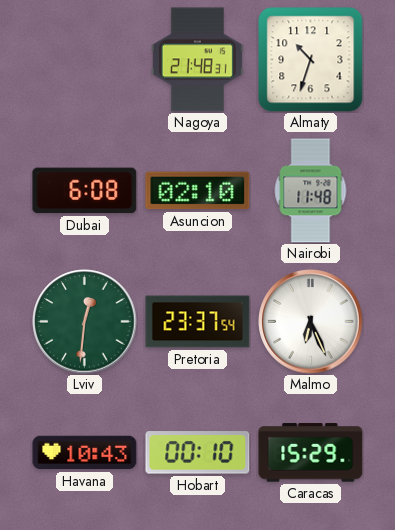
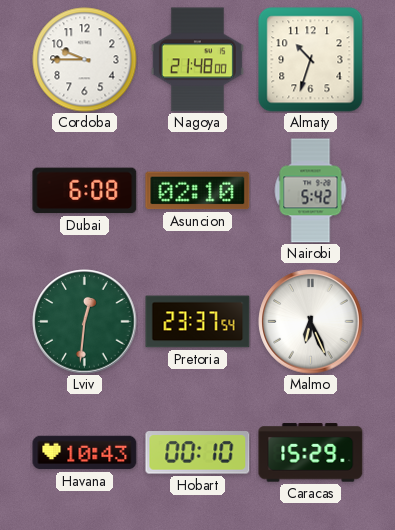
Cordoba: none -> 9:45 (85, 60)
Nagoya: 21:48:31 -> 21:48:00 (197, 60)
Nairobi: 11:48 -> 5:42 (311, 191)
